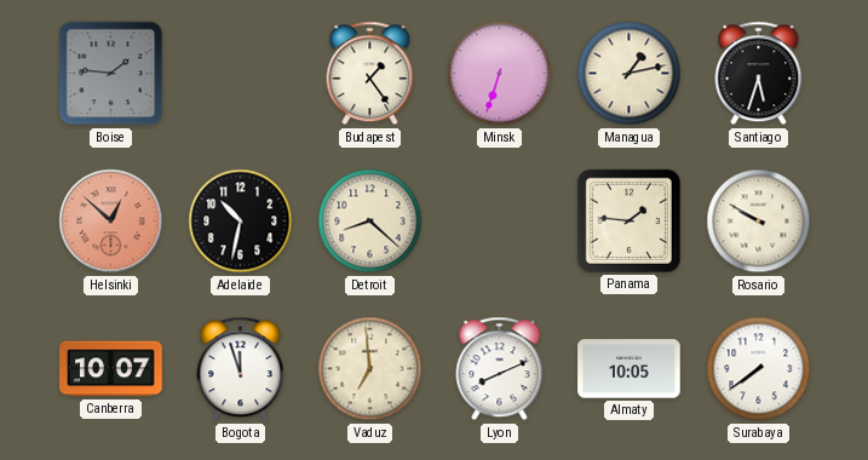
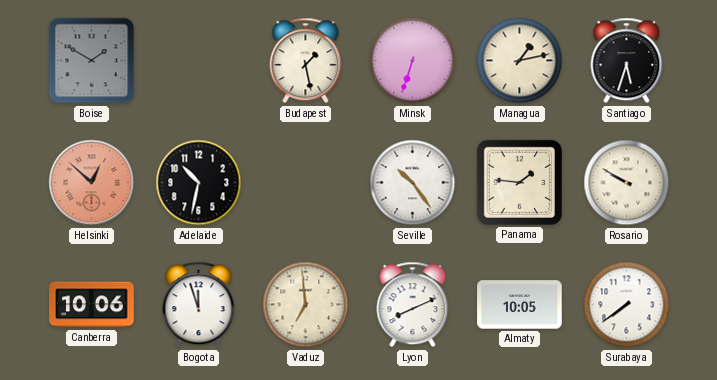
Boise: 1:46 -> 1:50 (92, 61)
Budapest: 1:24 -> 1:28 (306, 61)
Detroit: 8:22 -> none (370, 222)
Seville: none -> 10:24 (413, 183)
Canberra: 10:07 -> 10:06 (92, 305)
